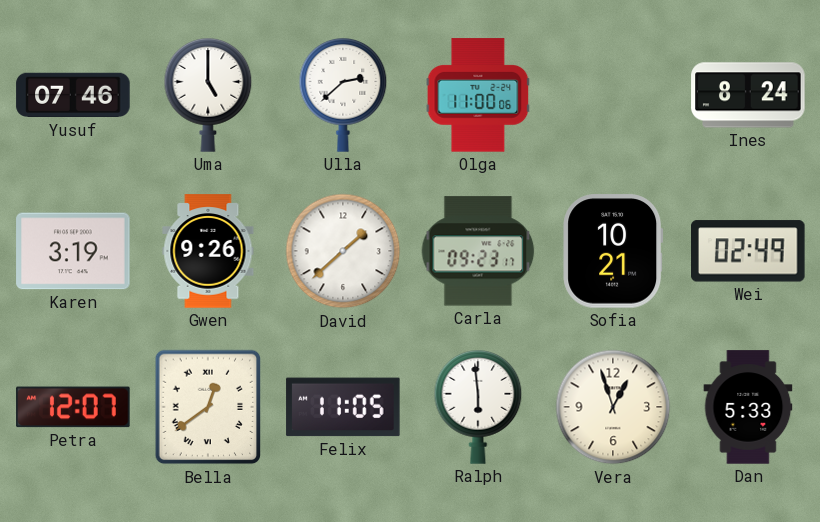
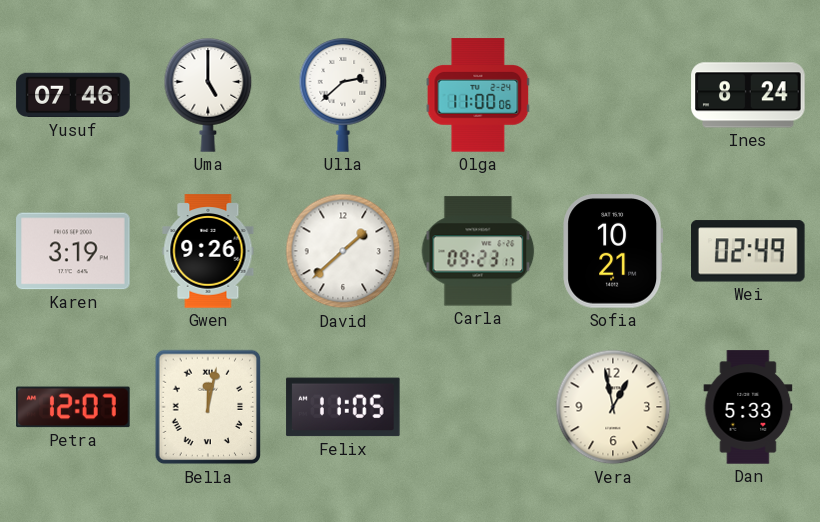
Bella: 12:39 -> 12:02 (208, 407)
Ralph: 5:59 -> none (478, 408)
Vera: 12:57 -> 12:58 (613, 407)
